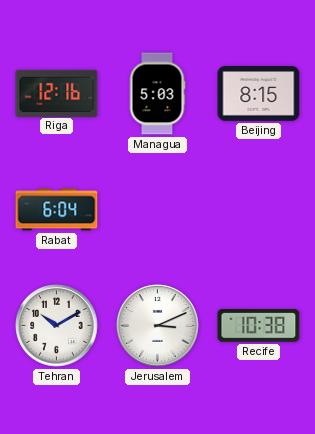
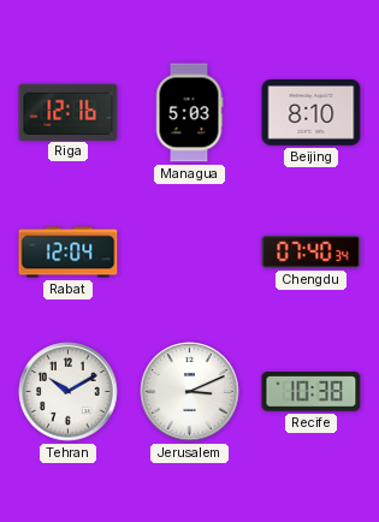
Beijing: 8:15 -> 8:10 (312, 113)
Rabat: 6:04 -> 12:04 (69, 253)
Chengdu: none -> 07:40 (312, 251)
